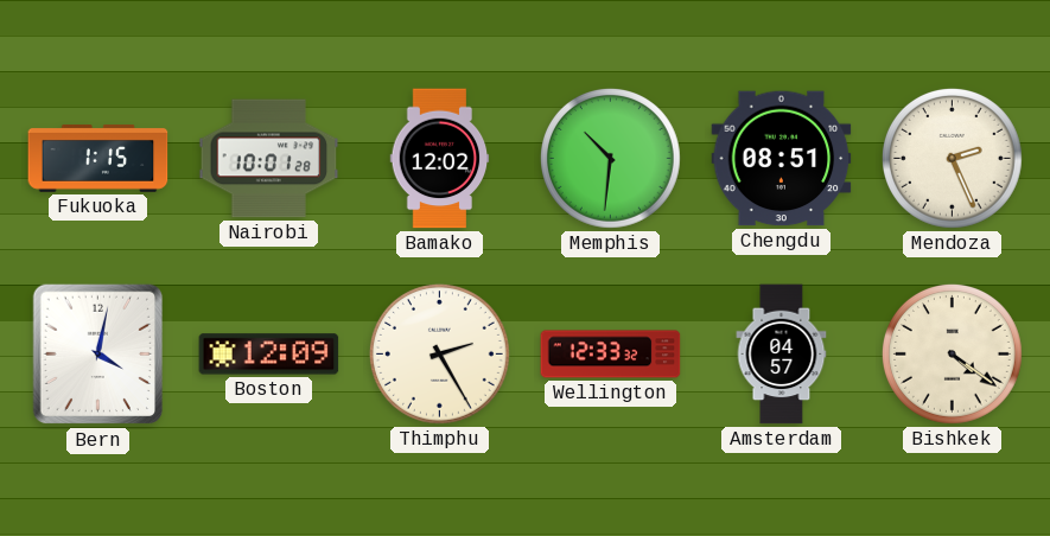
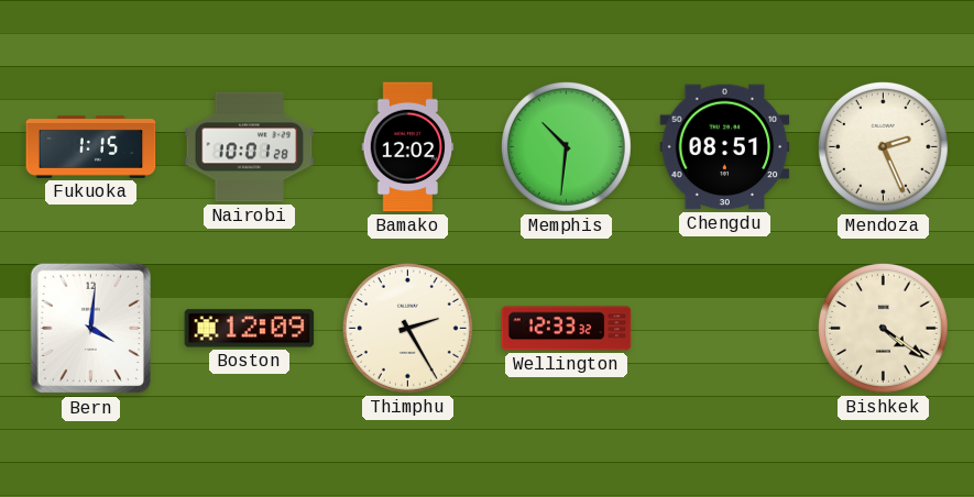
Bern: 4:02 -> 4:01 (91, 329)
Amsterdam: 04:57 -> none (782, 355)
